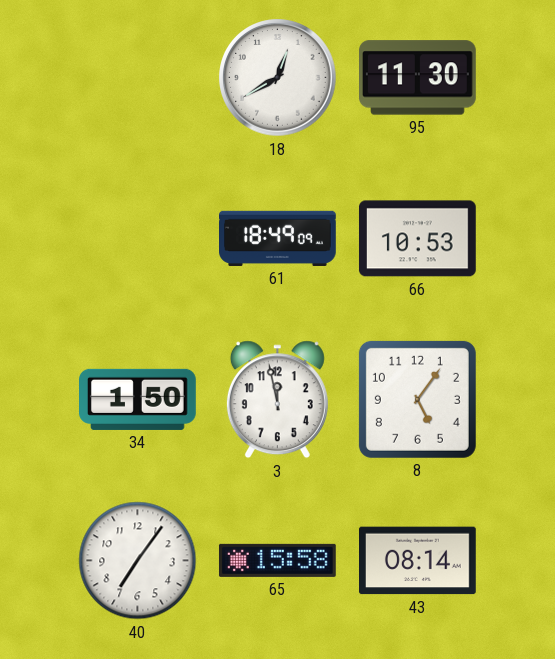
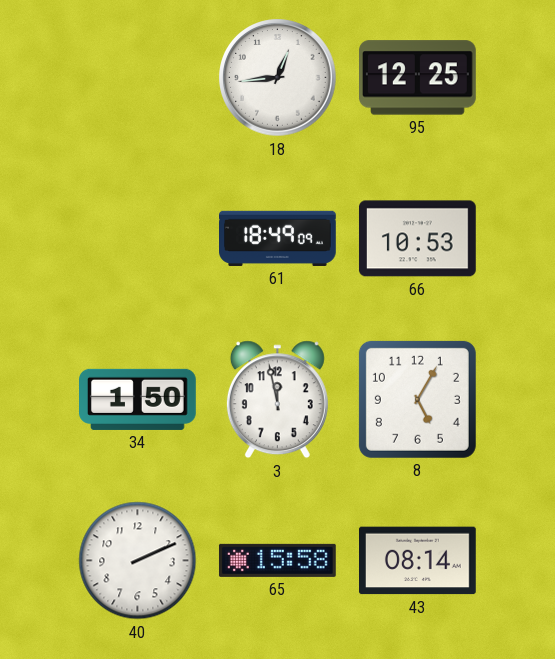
18: 12:40 -> 12:44 (278, 78)
95: 11:30 -> 12:25 (418, 78)
8: 5:06 -> 5:05 (417, 399)
40: 7:06 -> 2:11 (138, 561)
